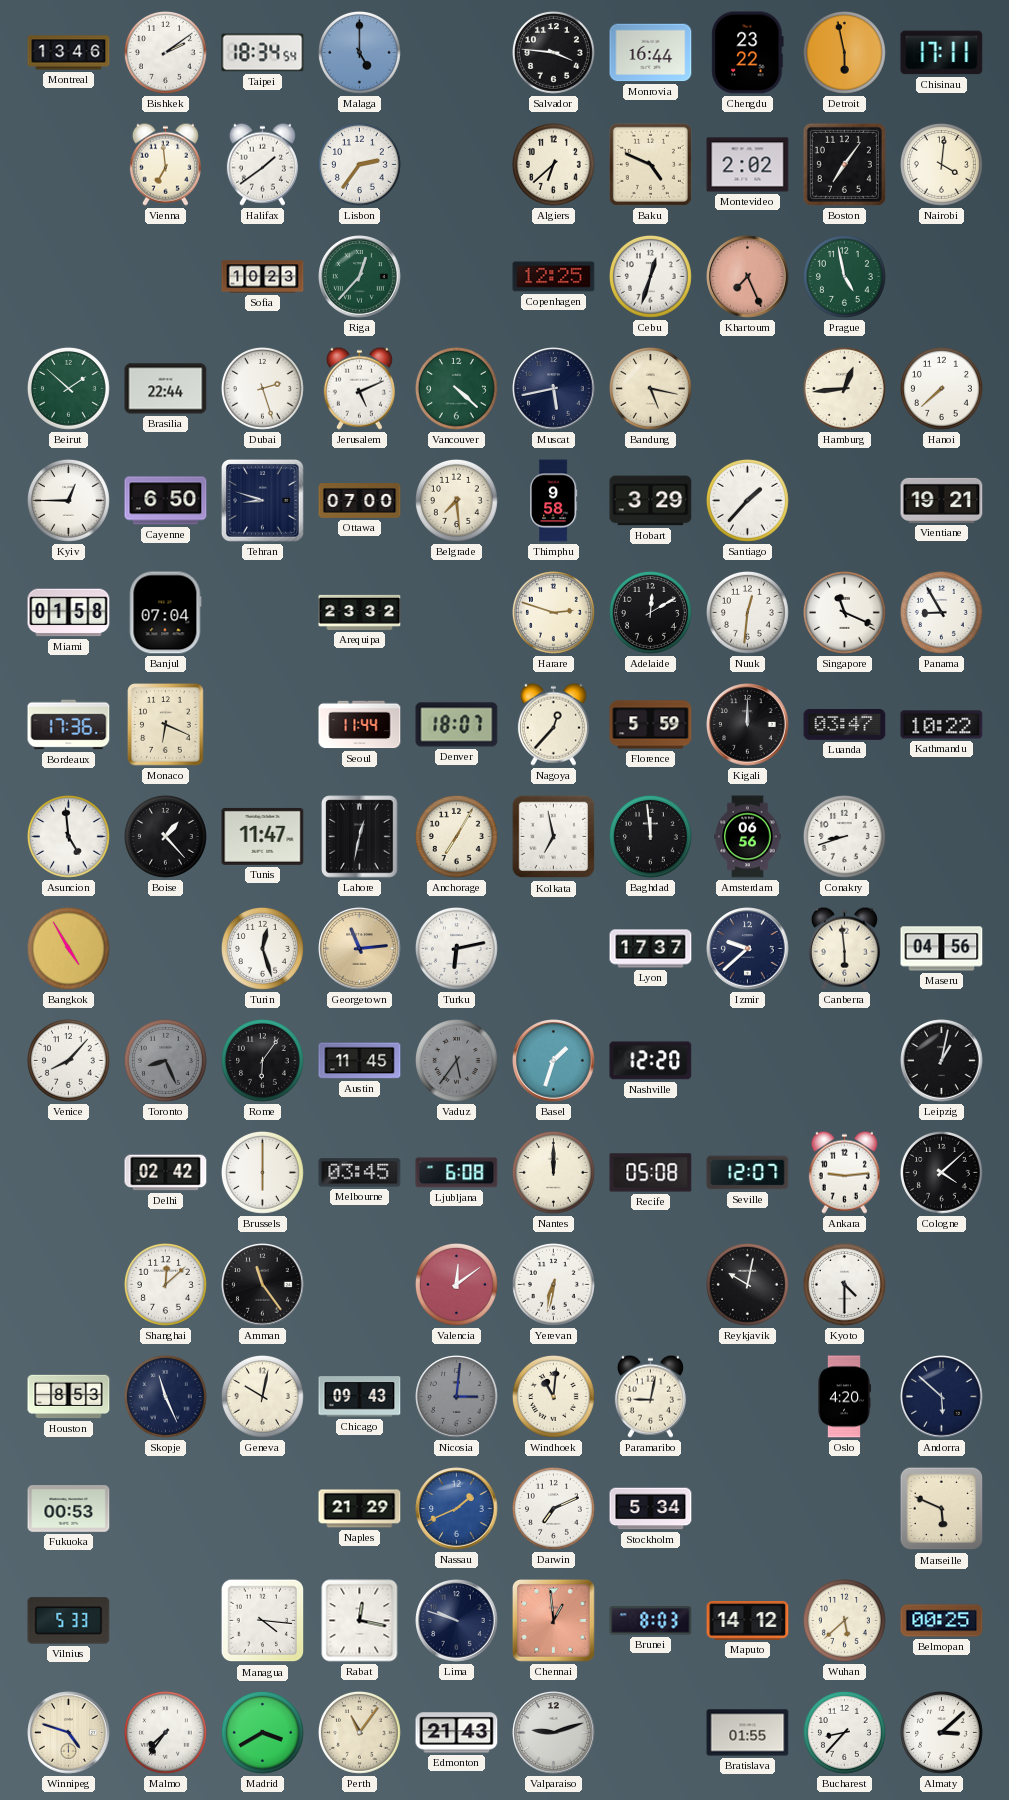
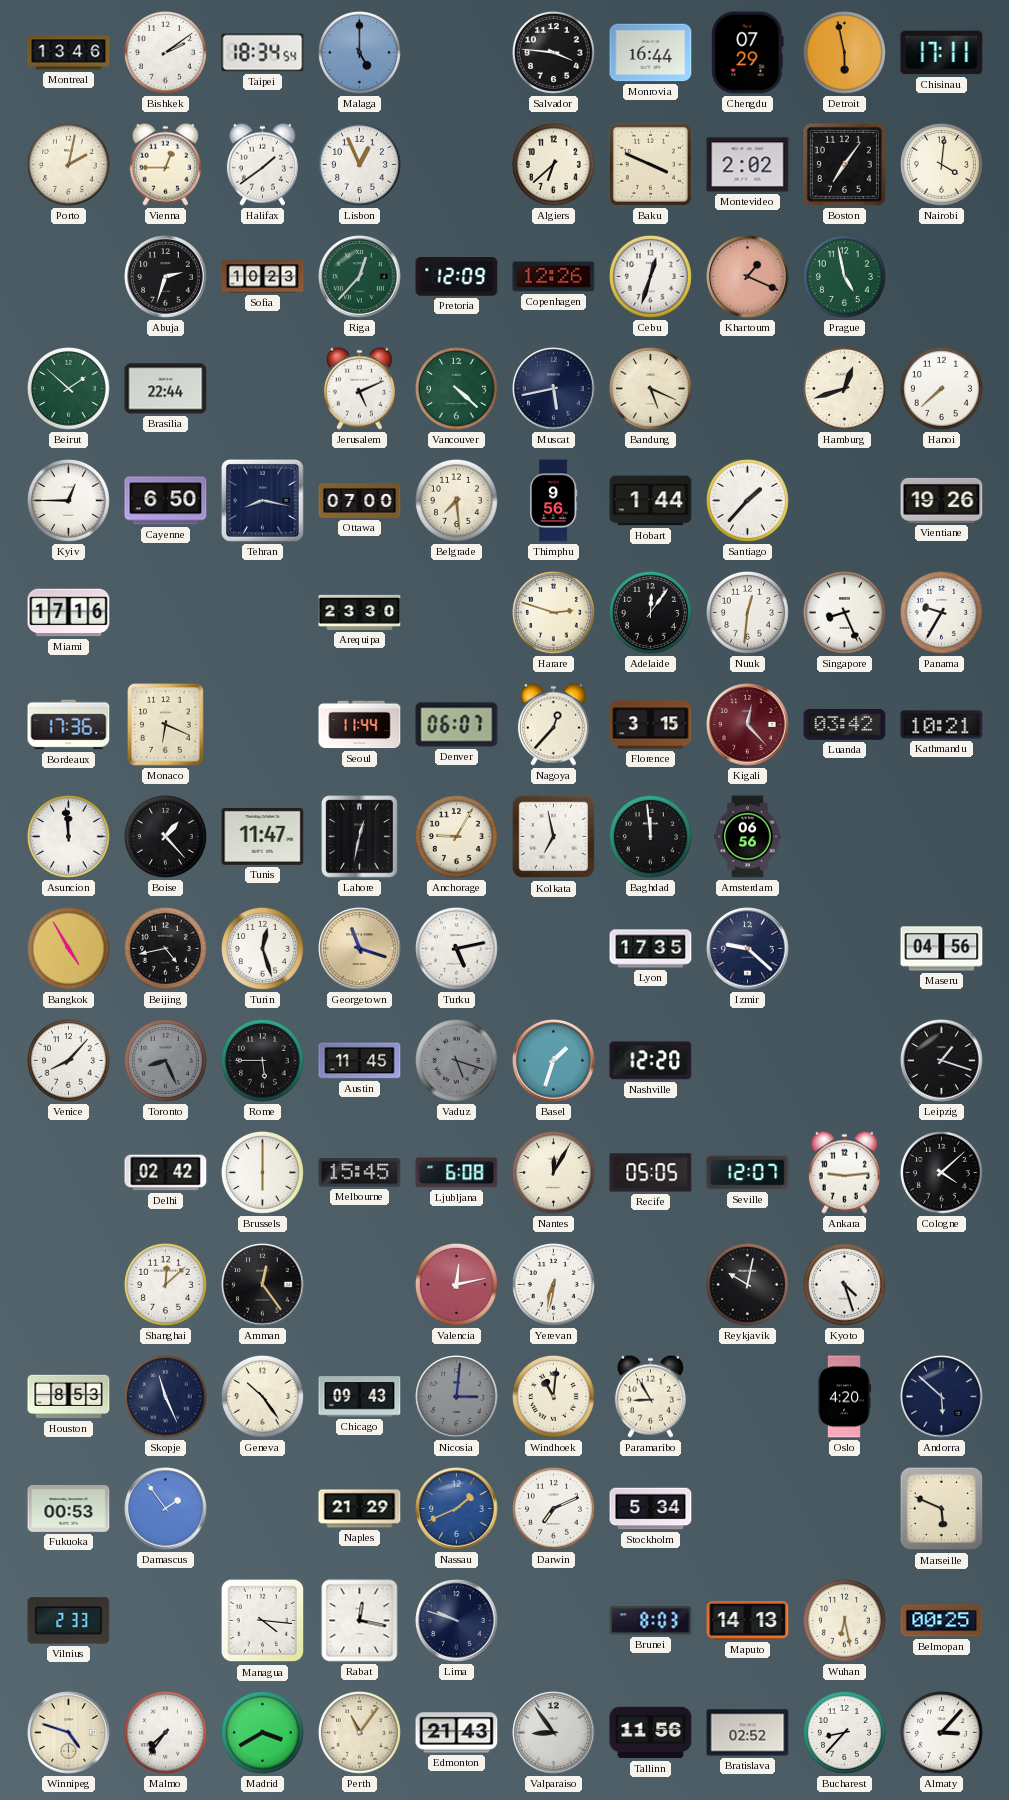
Chengdu: 23:22 -> 07:29 (748, 53)
Porto: none -> 2:02 (69, 165)
Vienna: 6:59 -> 12:45 (165, 164)
Lisbon: 2:36 -> 12:56 (360, 165)
Baku: 4:49 -> 3:49 (650, 164)
Abuja: none -> 2:33 (166, 277)
Pretoria: none -> 12:09 (457, 277)
Copenhagen: 12:25 -> 12:26 (554, 277)
Khartoum: 7:26 -> 1:19 (748, 277)
Dubai: 2:27 -> none (263, 389)
Bandung: 5:17 -> 5:19 (651, 389)
Hamburg: 12:44 -> 12:42 (845, 389)
Tehran: 8:48 -> 8:17 (263, 501)
Thimphu: 9:58 -> 9:56 (554, 501)
Hobart: 3:29 -> 1:44 (651, 501)
Vientiane: 19:21 -> 19:26 (942, 500)
Miami: 01:58 -> 17:16 (69, 613)
Banjul: 07:04 -> none (165, 613)
Arequipa: 23:32 -> 23:30 (360, 612)
Adelaide: 12:10 -> 12:06 (651, 613)
Singapore: 11:19 -> 8:26 (845, 613)
Panama: 8:55 -> 9:35 (942, 613)
Denver: 18:07 -> 06:07 (457, 725)
Florence: 5:59 -> 3:15 (651, 725)
Kigali: 12:00 -> 12:23 (748, 725)
Kigali dial: black -> burgundy (748, 725)
Luanda: 03:47 -> 03:42 (845, 724)
Kathmandu: 10:22 -> 10:21 (942, 725)
Asuncion: 4:59 -> 11:59 (69, 837)
Anchorage: 7:05 -> 9:05 (457, 837)
Conakry: 8:42 -> none (845, 837)
Beijing: none -> 4:43 (166, 949)
Georgetown: 11:14 -> 11:18 (360, 949)
Turku: 6:13 -> 5:13 (457, 949)
Lyon: 17:37 -> 17:35 (651, 949)
Izmir: 9:38 -> 9:22 (748, 949)
Canberra: 5:59 -> none (844, 948)
Rome: 6:06 -> 5:45 (263, 1061)
Vaduz: 5:36 -> 5:18 (457, 1061)
Leipzig: 1:02 -> 1:18 (942, 1061)
Melbourne: 03:45 -> 15:45 (360, 1173)
Nantes: 12:00 -> 12:05 (554, 1173)
Recife: 05:08 -> 05:05 (651, 1173)
Amman: 11:24 -> 12:24 (263, 1285)
Valencia: 12:09 -> 12:13 (457, 1285)
Kyoto: 4:30 -> 4:27 (845, 1285)
Geneva: 10:02 -> 10:24 (263, 1397)
Paramaribo: 9:02 -> 8:55 (650, 1396)
Damascus: none -> 1:54 (166, 1509)
Vilnius: 5:33 -> 2:33 (69, 1621)
Chennai: 12:59 -> none (554, 1621)
Maputo: 14:12 -> 14:13 (748, 1620)
Wuhan: 5:38 -> 6:28 (845, 1621)
Valparaiso: 9:12 -> 8:54 (554, 1733)
Tallinn: none -> 11:56 (651, 1733)
Bratislava: 01:55 -> 02:52 (748, 1733)
Almaty: 3:08 -> 3:07 (942, 1733)
